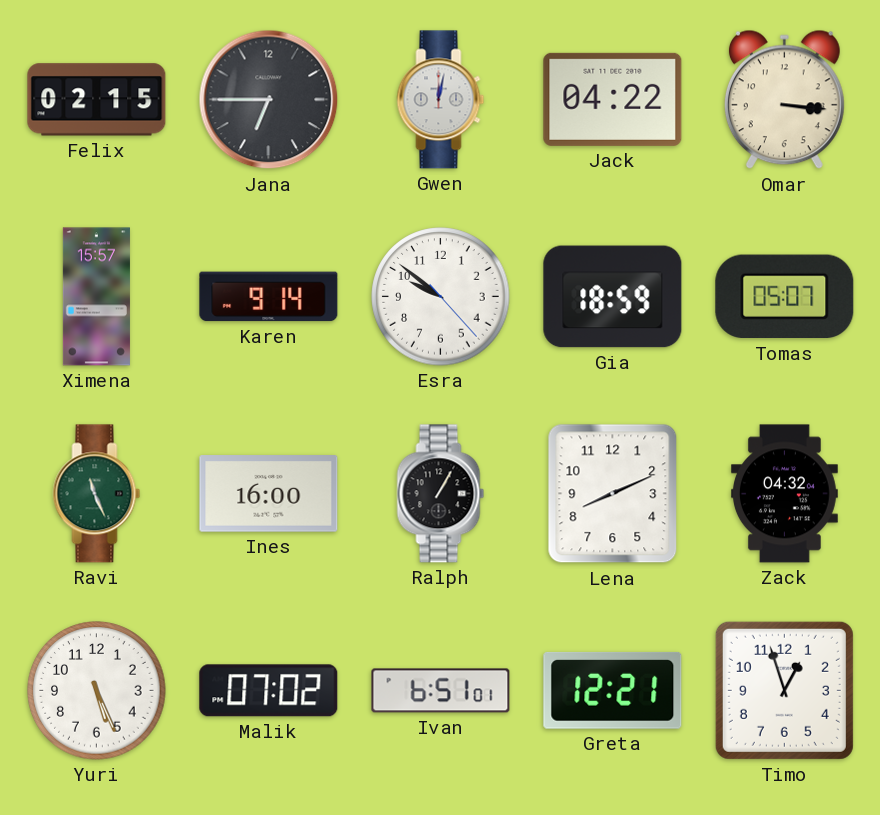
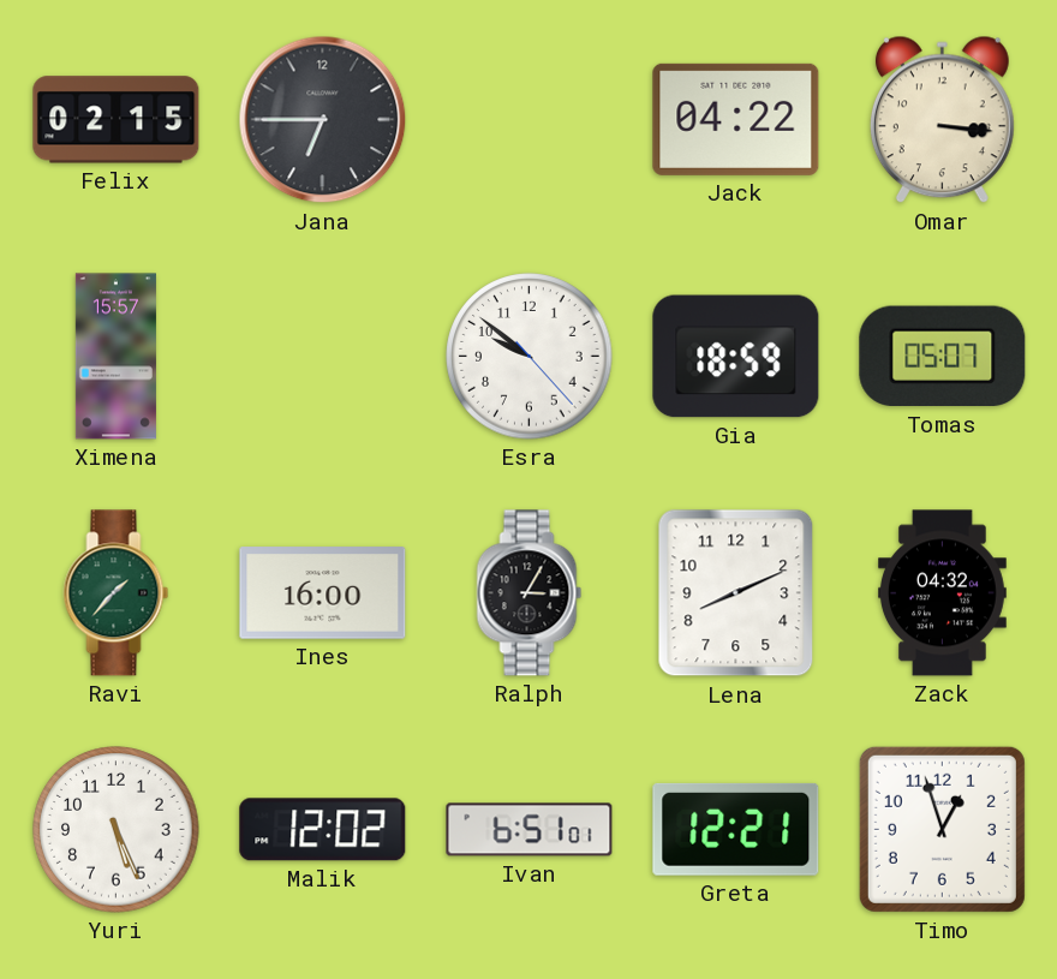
Gwen: 12:02 -> none (441, 100)
Karen: 9:14 -> none (269, 297)
Ravi: 11:26 -> 1:37 (117, 593)
Ralph: 1:05 -> 3:05 (530, 593)
Malik: 07:02 -> 12:02 (323, 830)
